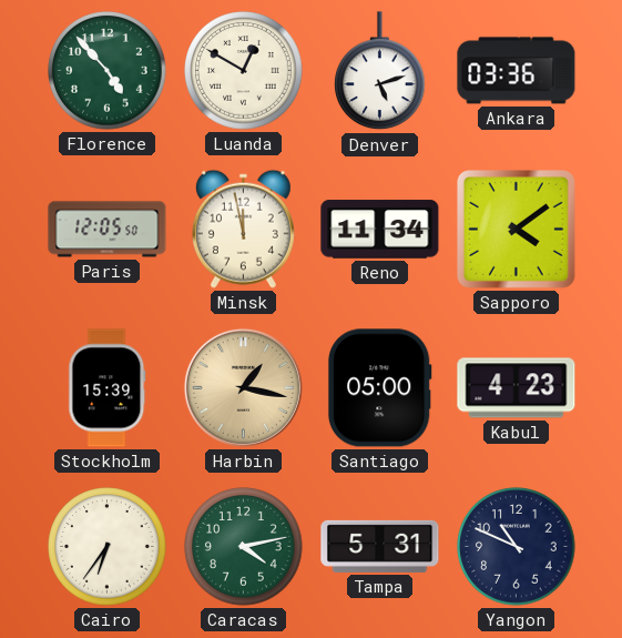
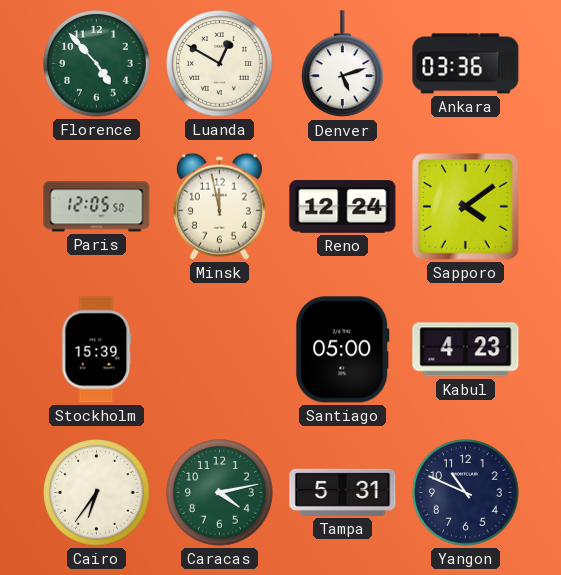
Reno: 11:34 -> 12:24 (343, 207)
Harbin: 1:17 -> none (243, 387)
